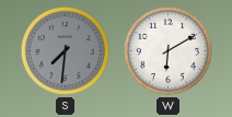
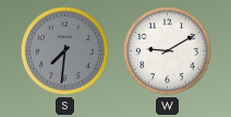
W: 6:10 -> 9:10 (167, 50)
